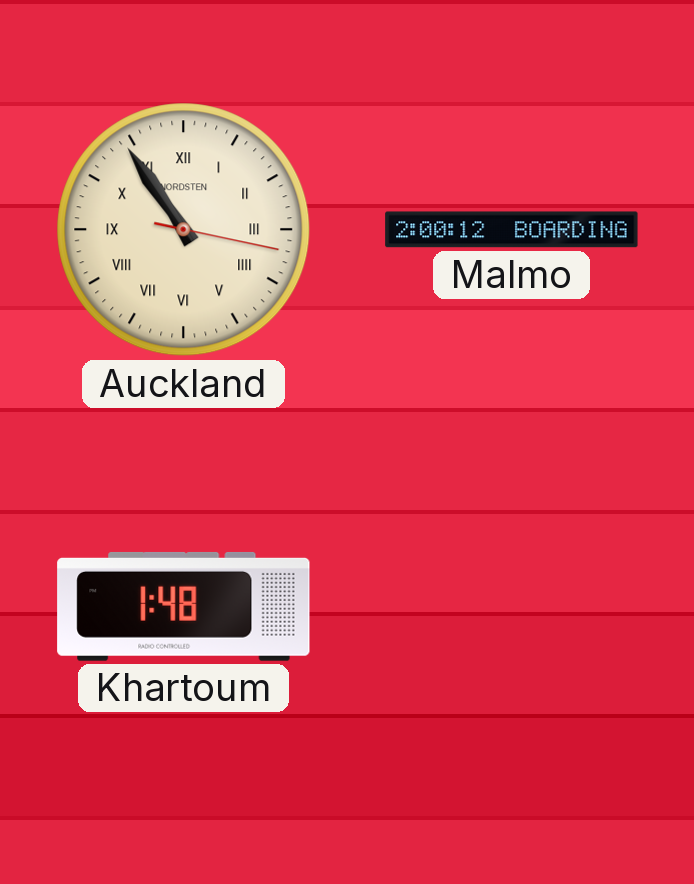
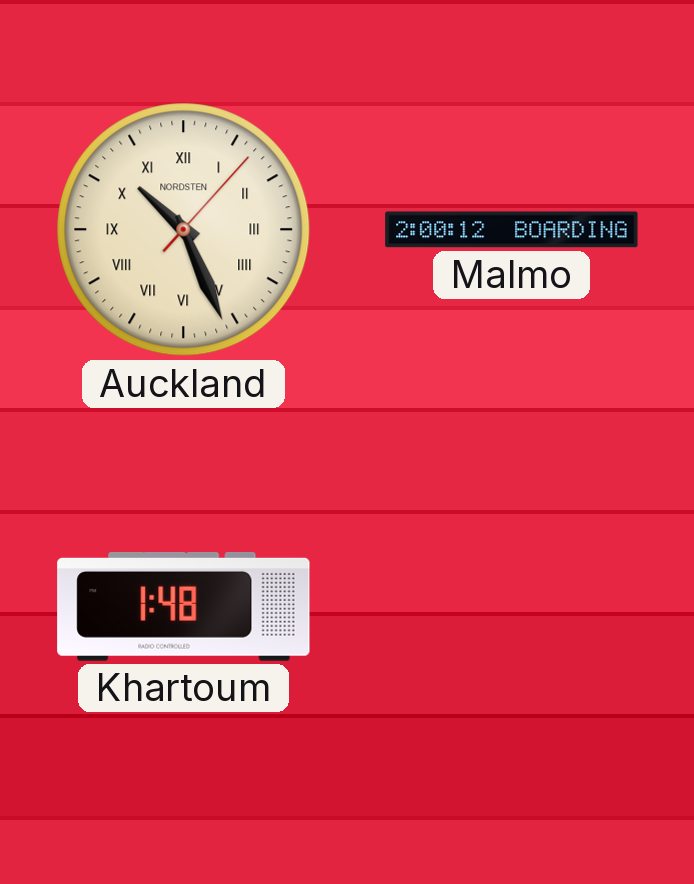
Auckland: 10:54 -> 10:26 (184, 230)
